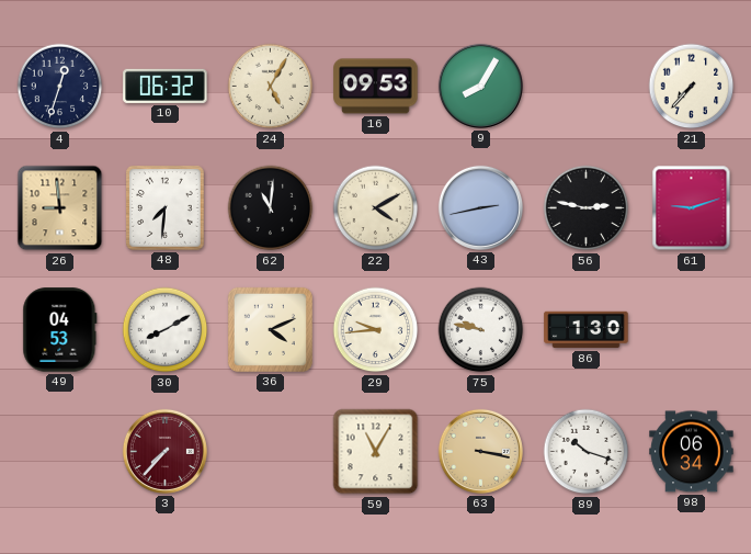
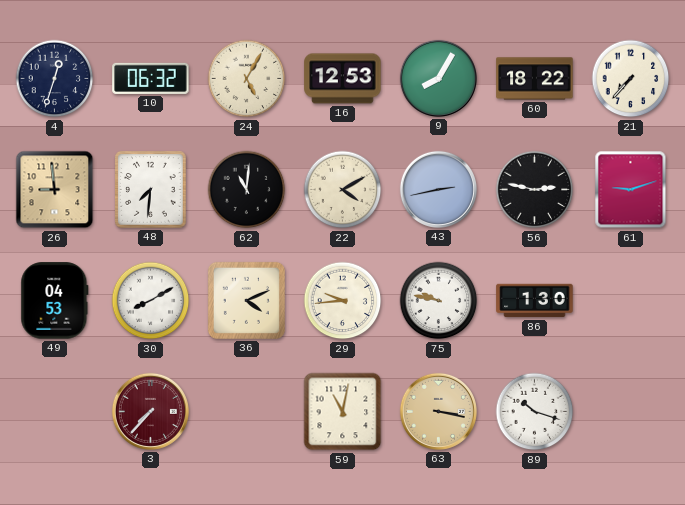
16: 09:53 -> 12:53 (343, 79)
60: none -> 18:22 (535, 79)
59: 11:05 -> 11:02 (343, 412)
98: 06:34 -> none (692, 452)
